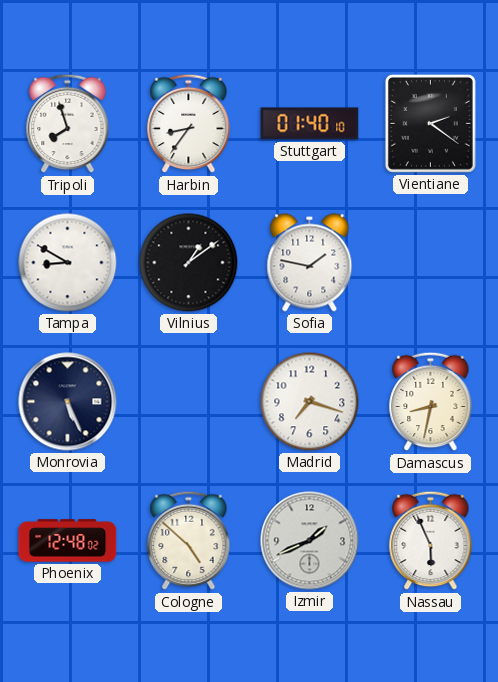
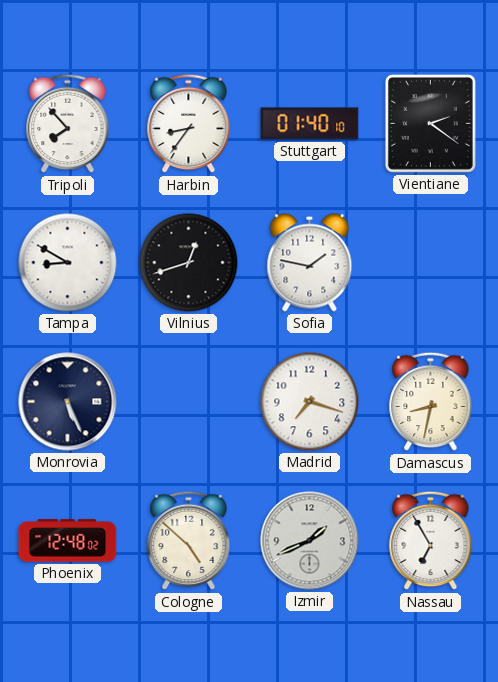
Tripoli: 7:57 -> 7:53 (68, 124)
Vilnius: 1:09 -> 12:42 (189, 263)
Nassau: 5:56 -> 6:55 (431, 541)
